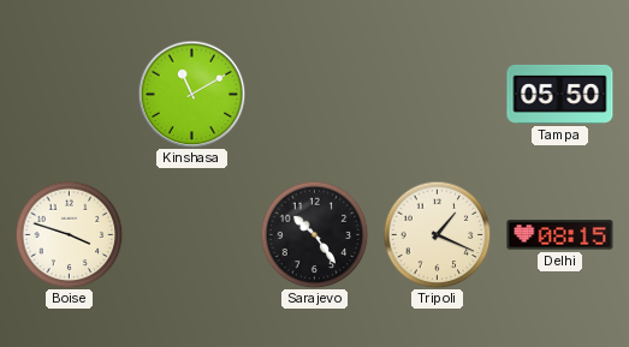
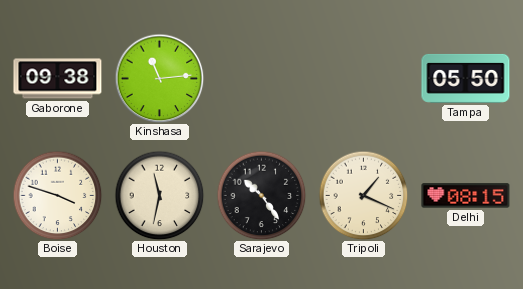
Gaborone: none -> 09:38 (58, 79)
Kinshasa: 11:10 -> 11:14 (159, 78)
Houston: none -> 11:32 (159, 195)
